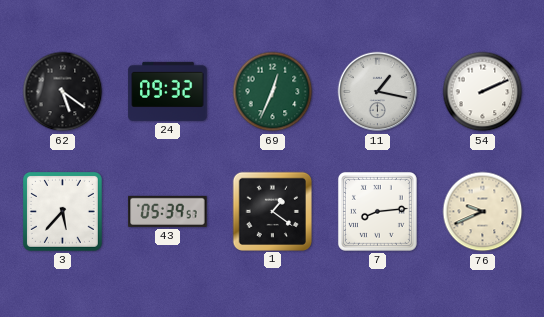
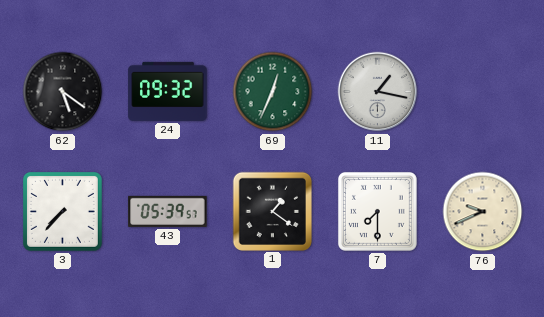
54: 2:11 -> none (483, 92)
3: 5:37 -> 7:37 (62, 211)
7: 8:14 -> 7:30 (377, 211)
